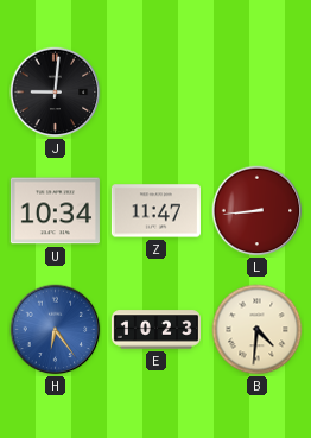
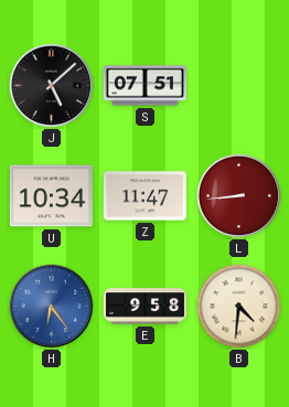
J: 9:01 -> 5:08 (52, 86)
S: none -> 07:51 (144, 86)
E: 10:23 -> 9:58 (144, 307)
